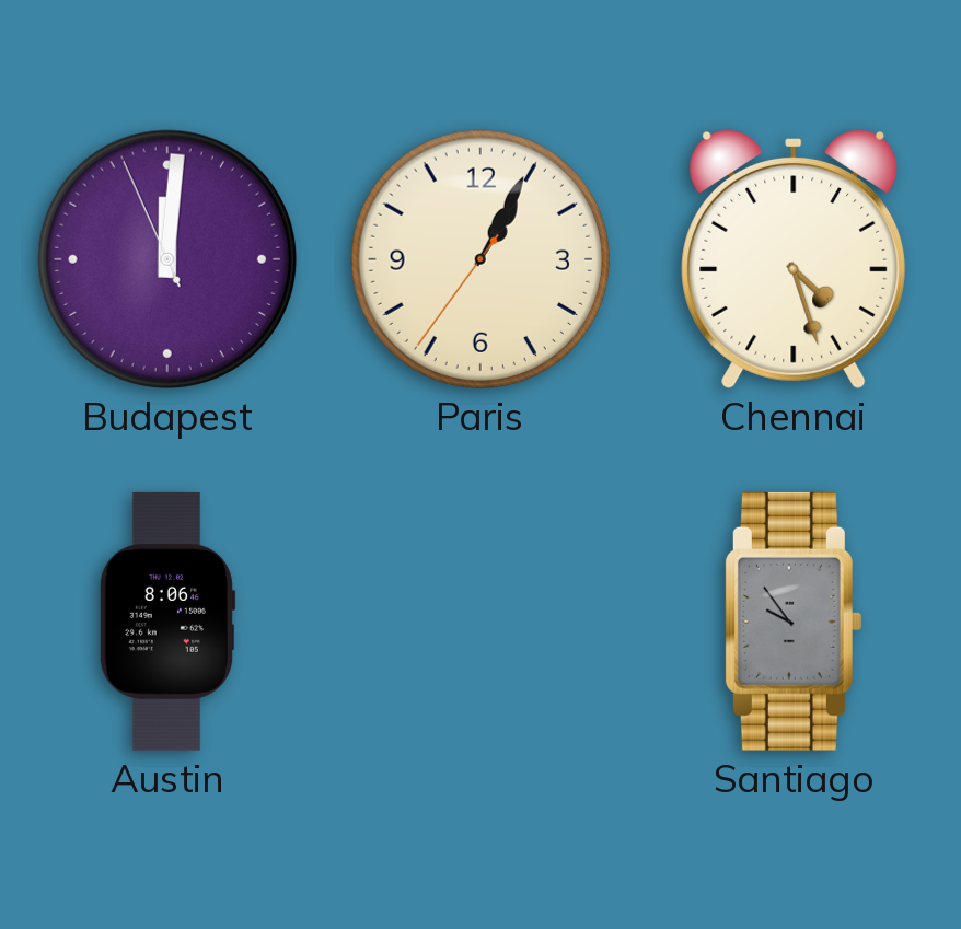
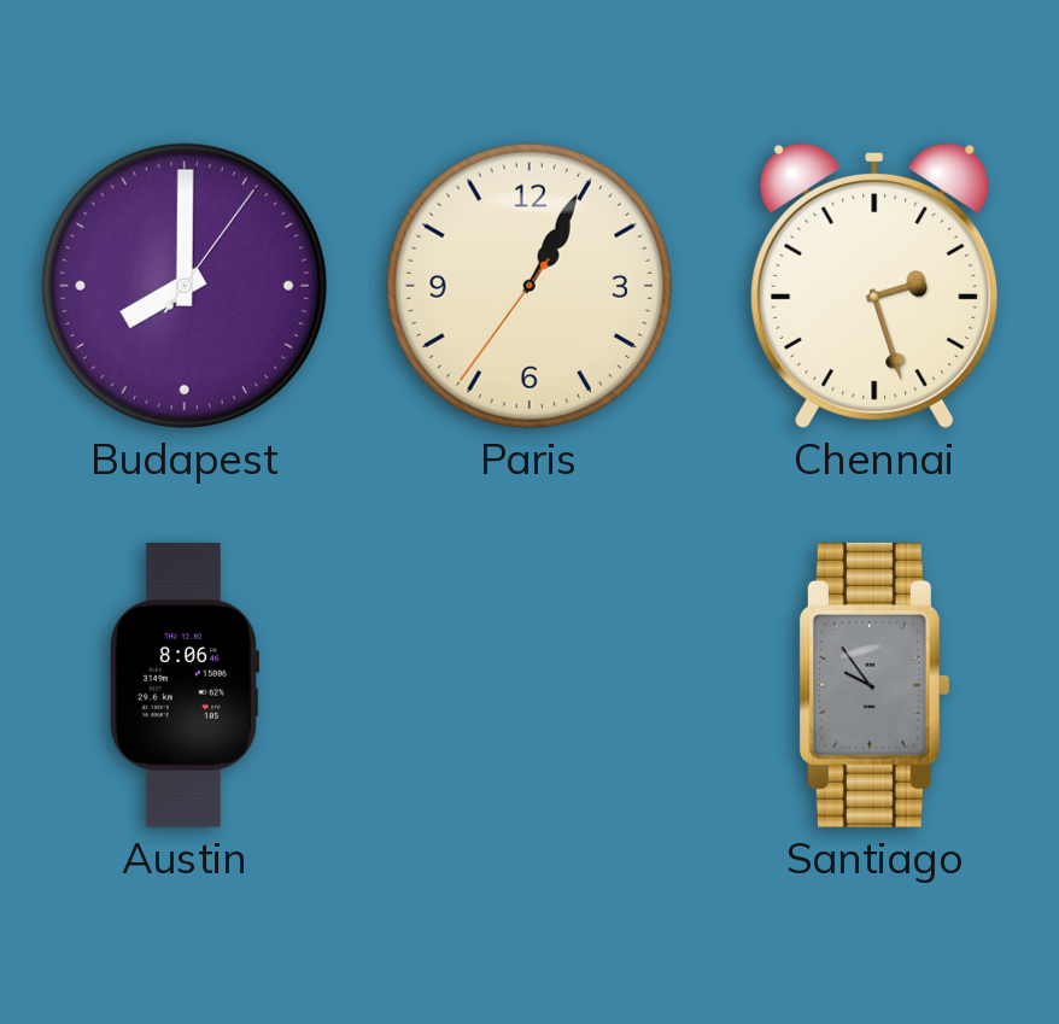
Budapest: 12:00 -> 8:00 (185, 286)
Chennai: 4:27 -> 2:27 (874, 285)
